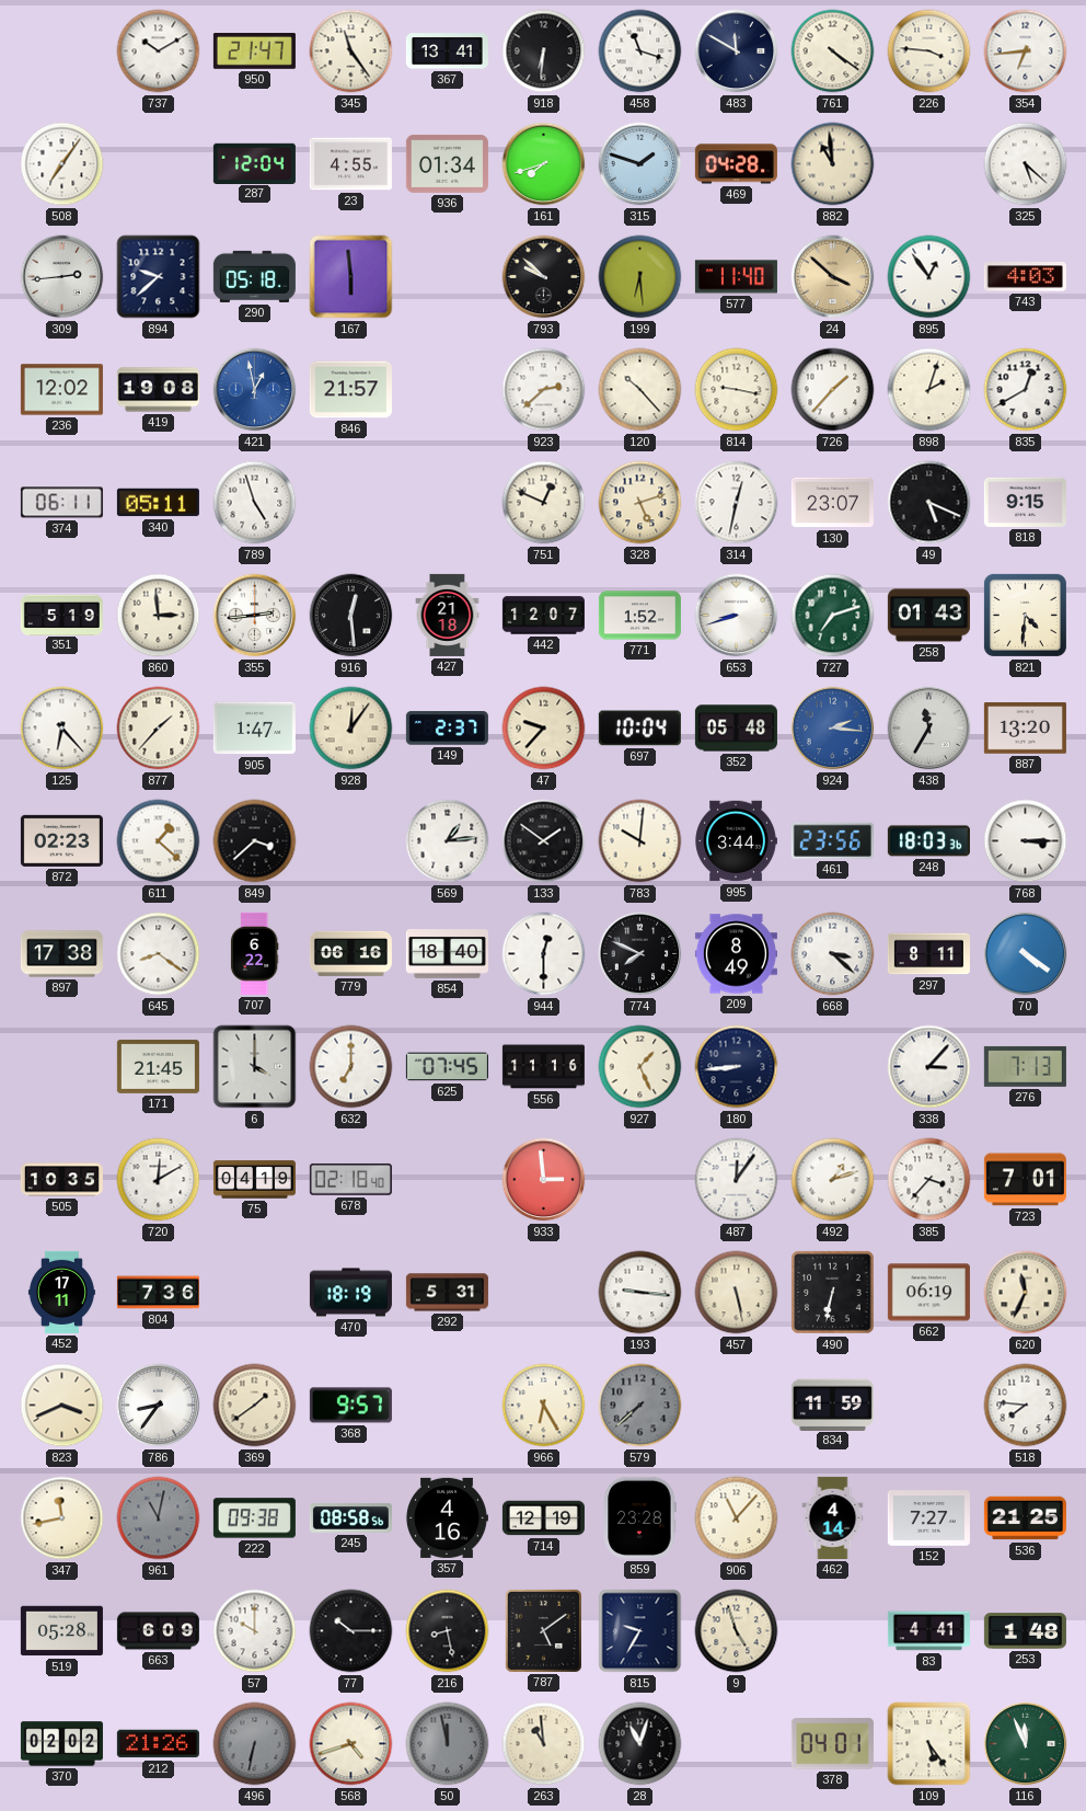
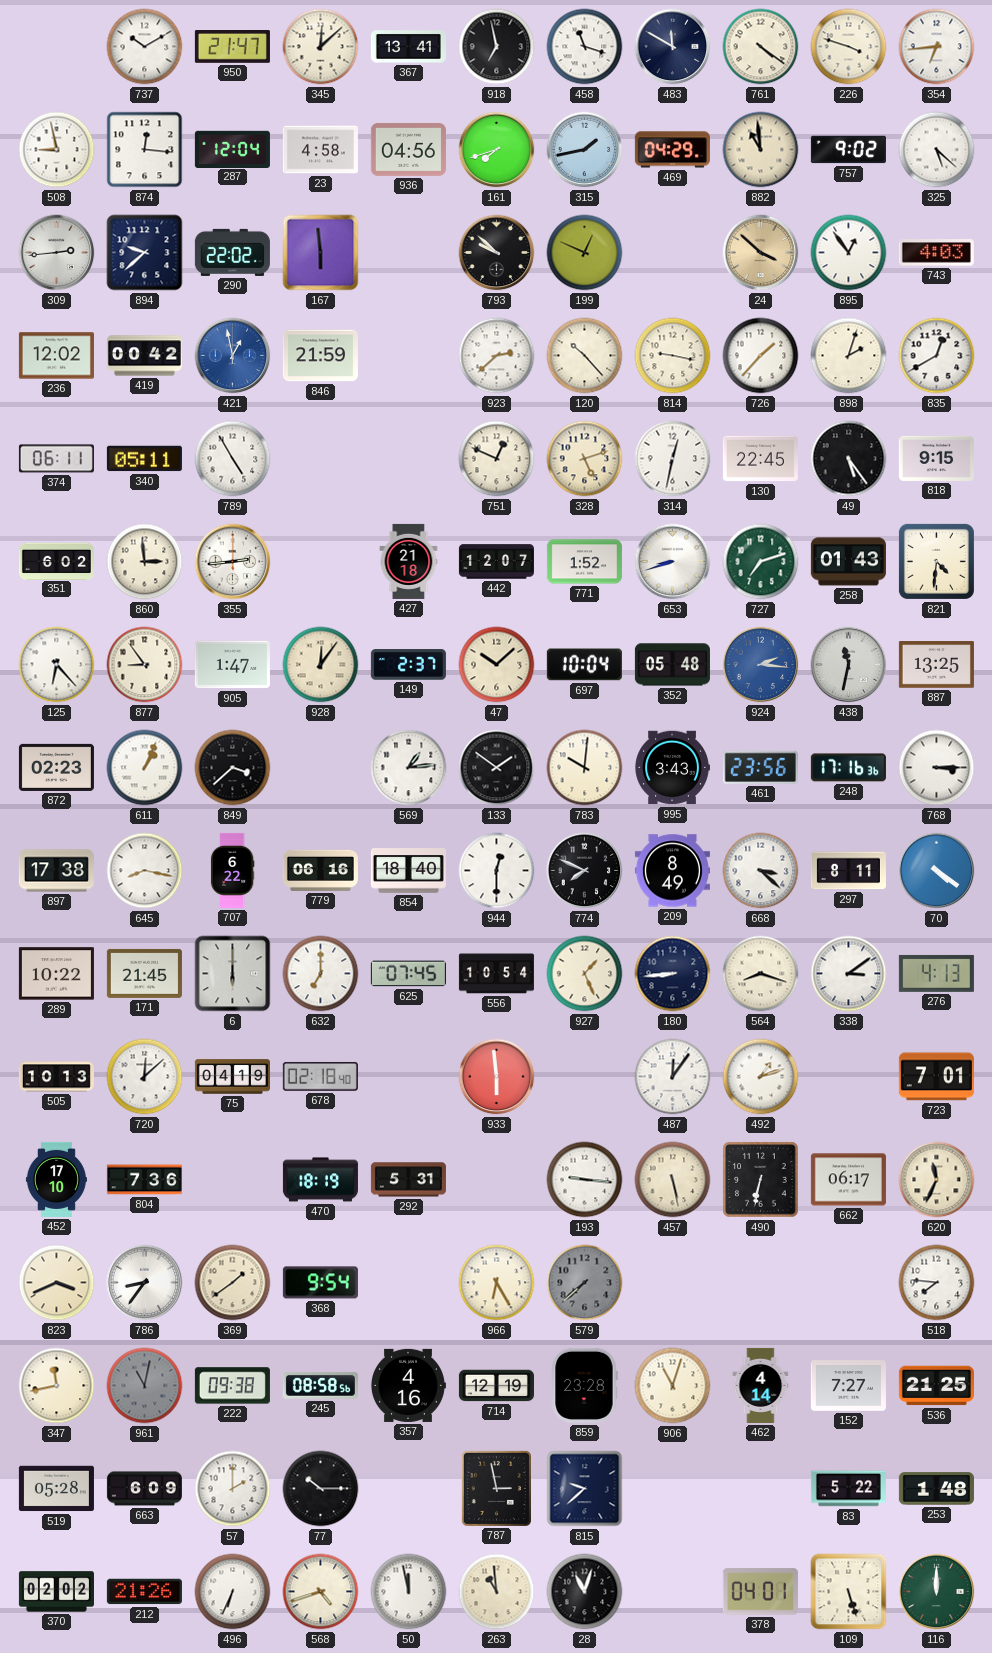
345: 11:24 -> 12:08 (321, 47)
918: 6:31 -> 6:58 (497, 47)
226: 3:46 -> 3:48 (849, 47)
508: 7:06 -> 8:58 (57, 150)
874: none -> 12:16 (145, 150)
23: 4:55 -> 4:58 (320, 150)
936: 01:34 -> 04:56 (408, 149)
315: 1:48 -> 1:43 (585, 150)
469: 04:28 -> 04:29 (672, 150)
757: none -> 9:02 (848, 150)
290: 05:18 -> 22:02 (232, 252)
199: 6:29 -> 12:49 (585, 253)
577: 11:40 -> none (736, 277)
419: 19:08 -> 00:42 (144, 356)
846: 21:57 -> 21:59 (320, 356)
789: 4:57 -> 4:55 (233, 459)
130: 23:07 -> 22:45 (760, 459)
49: 5:19 -> 5:24 (849, 459)
351: 5:19 -> 6:02 (56, 561)
916: 12:29 -> none (351, 616)
877: 1:37 -> 8:54 (145, 665)
47: 9:37 -> 10:08 (497, 665)
438: 11:35 -> 11:32 (849, 665)
887: 13:20 -> 13:25 (936, 665)
611: 1:22 -> 1:04 (145, 768)
995: 3:44 -> 3:43 (672, 768)
248: 18:03 -> 17:16 (848, 768)
645: 8:21 -> 8:17 (145, 871)
289: none -> 10:22 (56, 974)
6: 4:00 -> 6:00 (233, 974)
556: 11:16 -> 10:54 (496, 974)
564: none -> 8:18 (761, 974)
338: 3:07 -> 3:09 (849, 974)
276: 7:13 -> 4:13 (936, 973)
505: 10:35 -> 10:13 (56, 1077)
720: 12:10 -> 12:08 (145, 1077)
933: 2:59 -> 5:59 (497, 1077)
385: 3:37 -> none (929, 1180)
452: 17:11 -> 17:10 (56, 1179)
662: 06:19 -> 06:17 (848, 1180)
368: 9:57 -> 9:54 (320, 1283)
834: 11:59 -> none (832, 1405)
906: 11:07 -> 11:03 (673, 1386)
57: 10:00 -> 2:00 (233, 1489)
216: 8:28 -> none (448, 1631)
787: 5:09 -> 2:58 (496, 1488)
815: 9:35 -> 9:38 (585, 1489)
9: 4:57 -> none (737, 1631)
83: 4:41 -> 5:22 (848, 1489)
496: 6:32 -> 6:34 (233, 1592)
496 dial: grey -> white (233, 1592)
50 dial: grey -> white (409, 1592)
109: 5:24 -> 5:27 (849, 1592)
116: 11:56 -> 12:00 (937, 1592)
